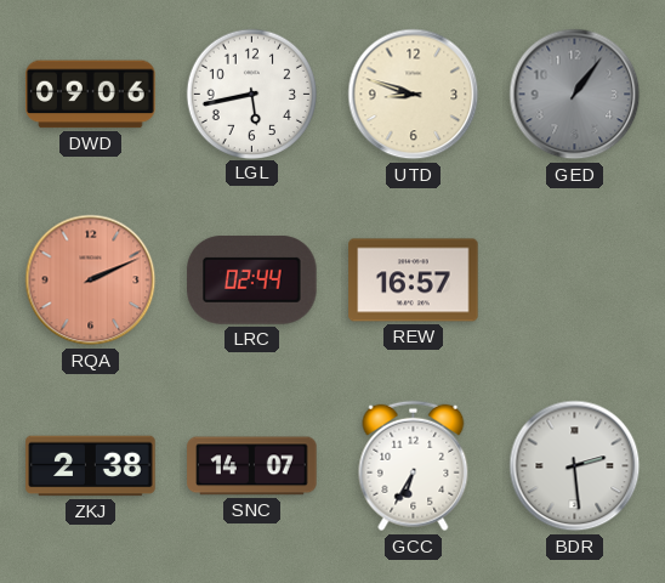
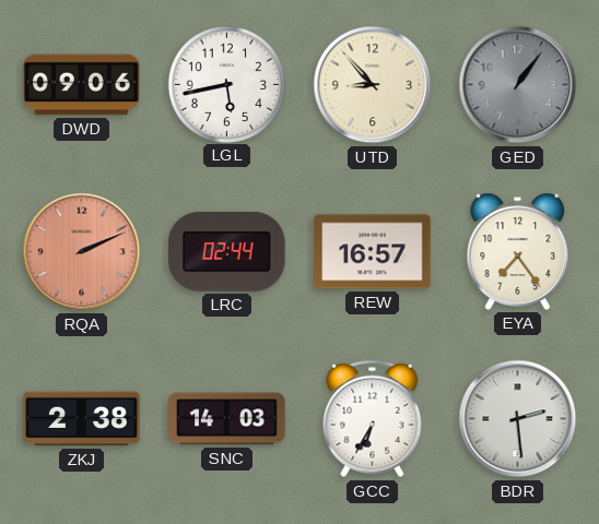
UTD: 8:48 -> 8:53 (373, 85)
EYA: none -> 7:24 (518, 251)
SNC: 14:07 -> 14:03 (227, 419)
